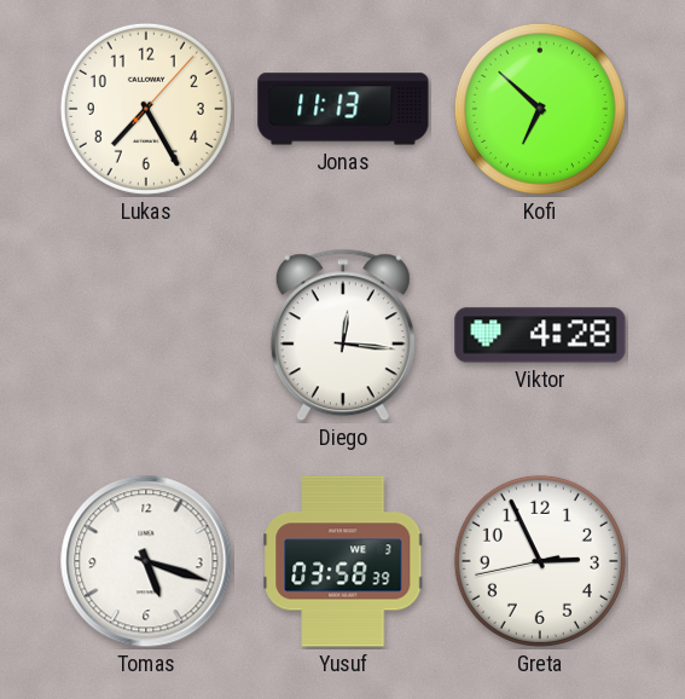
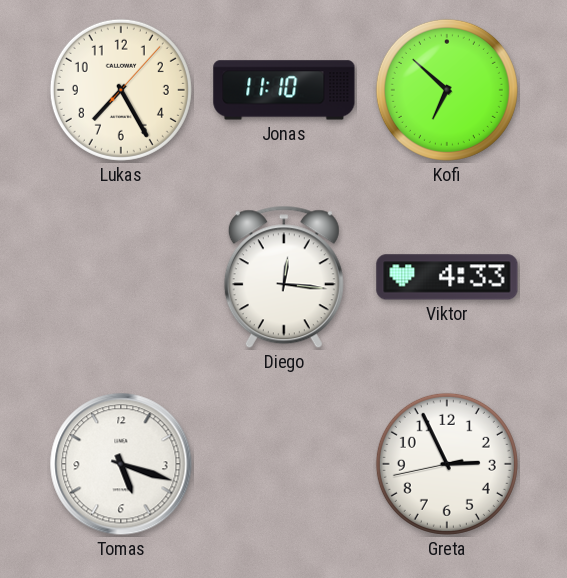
Jonas: 11:13 -> 11:10 (284, 90)
Viktor: 4:28 -> 4:33 (447, 277)
Yusuf: 03:58 -> none (343, 561)
